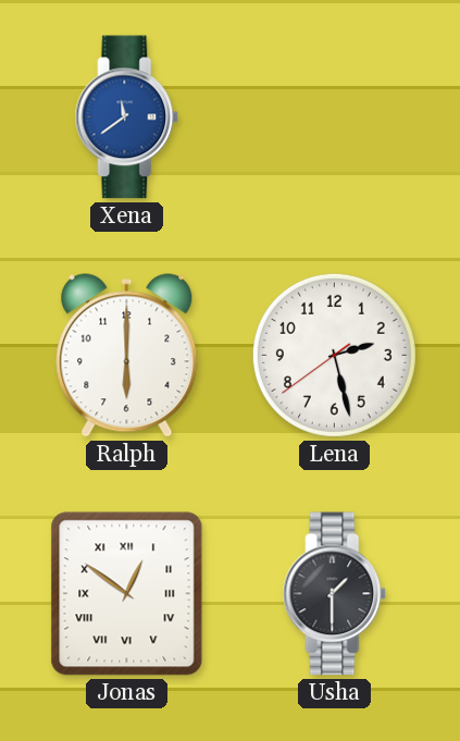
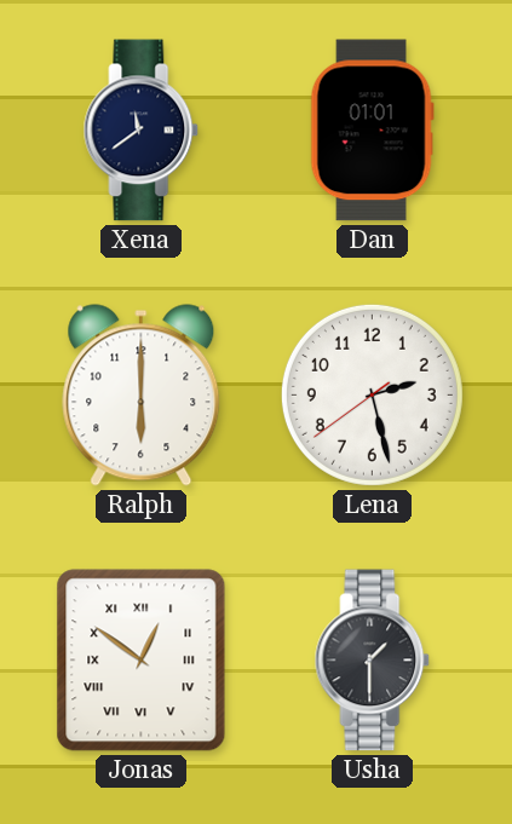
Xena dial: blue -> navy (142, 131)
Dan: none -> 01:01 (372, 131)
